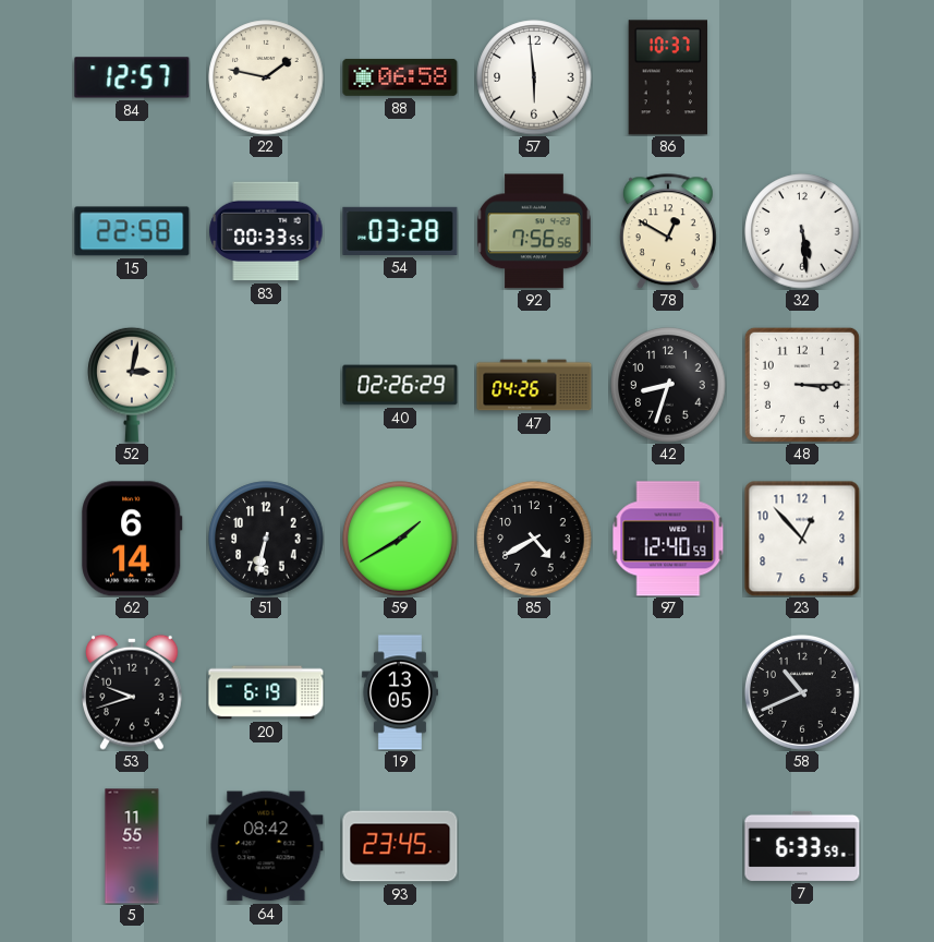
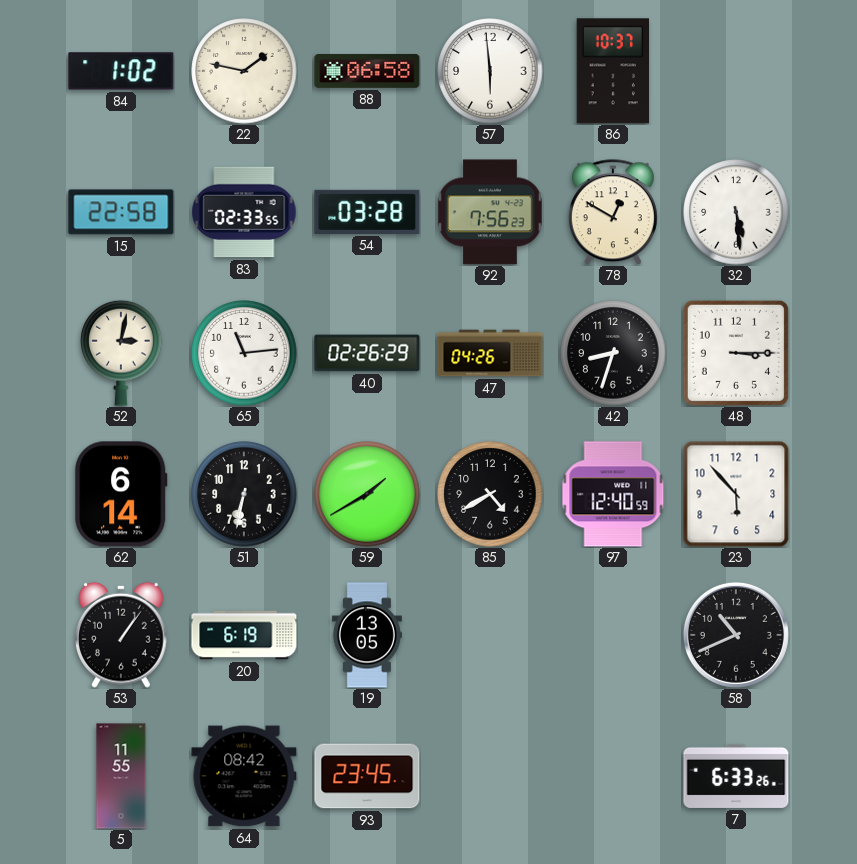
84: 12:57 -> 1:02 (121, 71)
83: 00:33 -> 02:33 (244, 212)
92: 7:56:56 -> 7:56:23 (490, 212)
65: none -> 11:14 (244, 353)
23: 12:53 -> 5:53 (736, 494)
53: 9:42 -> 1:06 (121, 635)
7: 6:33:59 -> 6:33:26 (736, 776)
